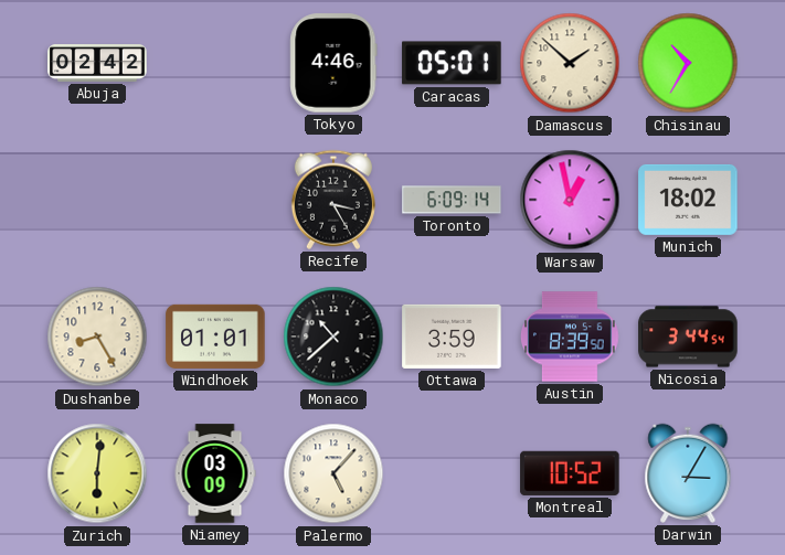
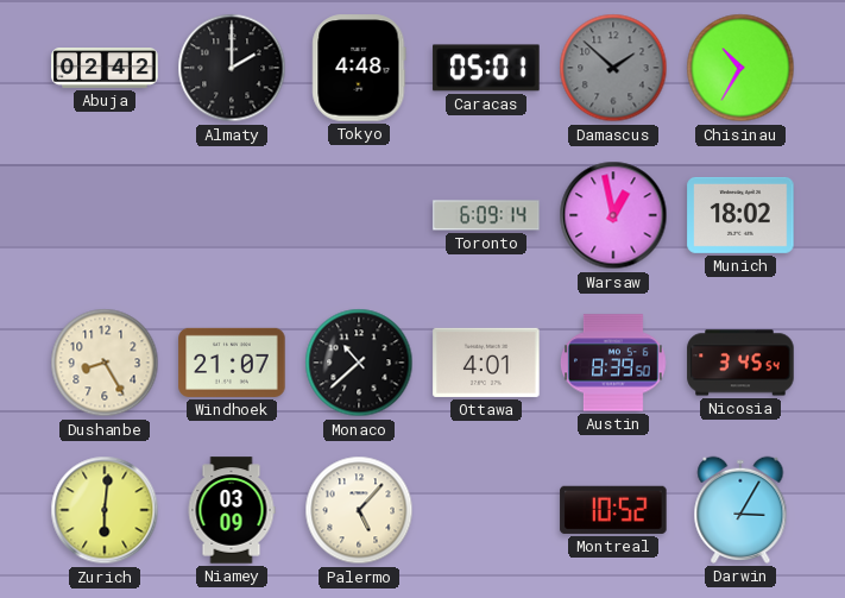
Almaty: none -> 2:00 (232, 68)
Tokyo: 4:46 -> 4:48 (359, 68)
Damascus dial: cream -> grey (613, 68)
Recife: 3:25 -> none (333, 200)
Windhoek: 01:01 -> 21:07 (232, 363)
Ottawa: 3:59 -> 4:01 (486, 363)
Nicosia: 3:44 -> 3:45 (740, 363)
